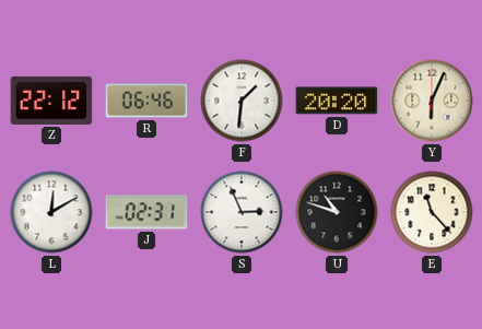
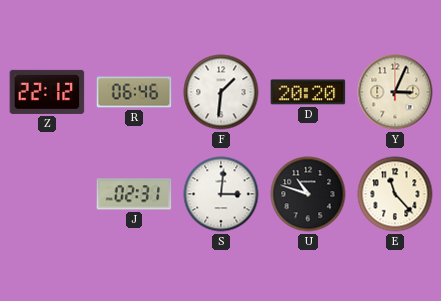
Y: 6:04 -> 3:04 (395, 92)
L: 12:10 -> none (51, 212)
S: 2:56 -> 3:01 (221, 194)
